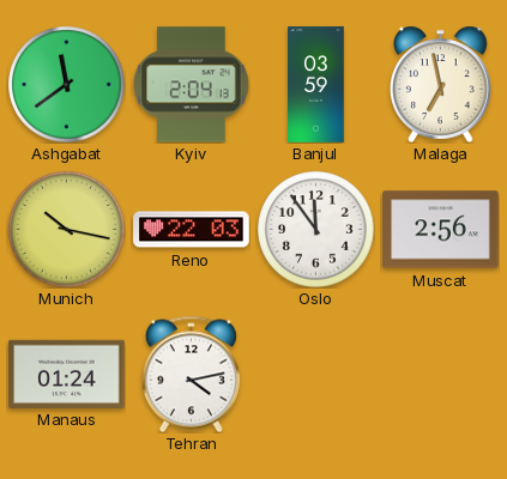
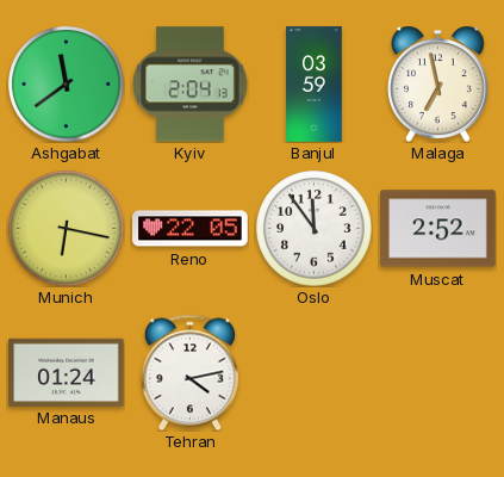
Munich: 10:17 -> 6:17 (67, 229)
Reno: 22:03 -> 22:05 (191, 229)
Muscat: 2:56 -> 2:52 (438, 229)
